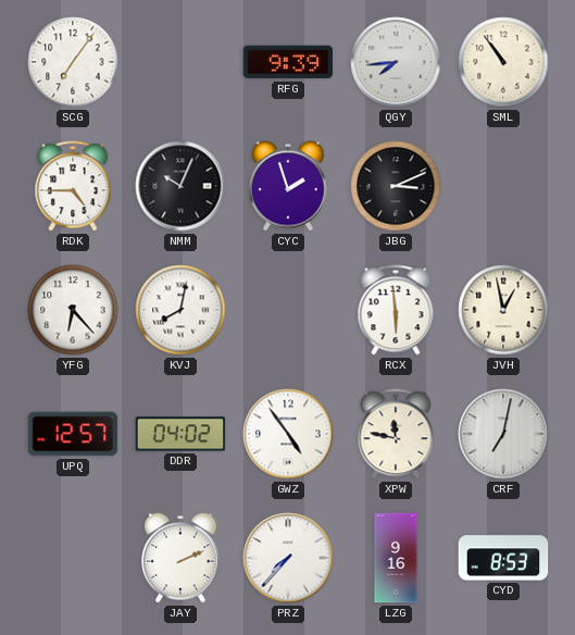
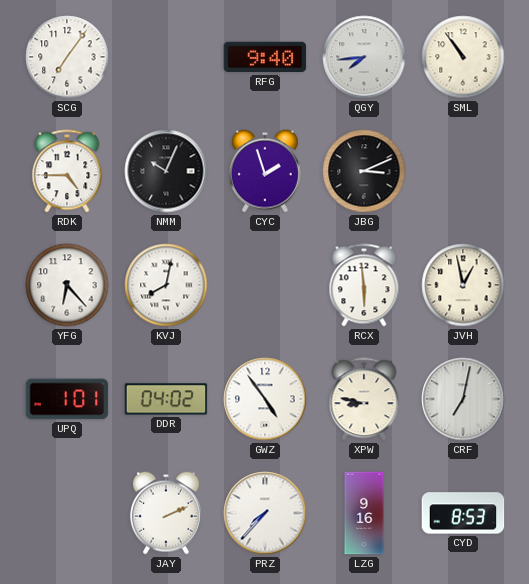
RFG: 9:39 -> 9:40 (265, 57)
UPQ: 12:57 -> 1:01 (67, 399)
XPW: 11:47 -> 8:47 (364, 399)
